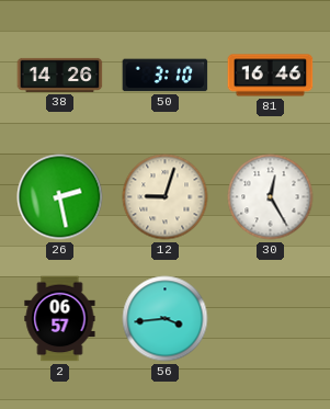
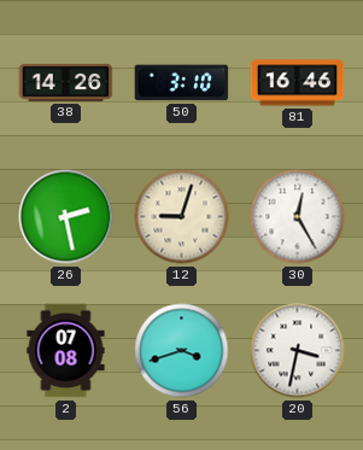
2: 06:57 -> 07:08 (66, 351)
56: 3:44 -> 3:42 (182, 351)
20: none -> 3:32 (298, 351)
